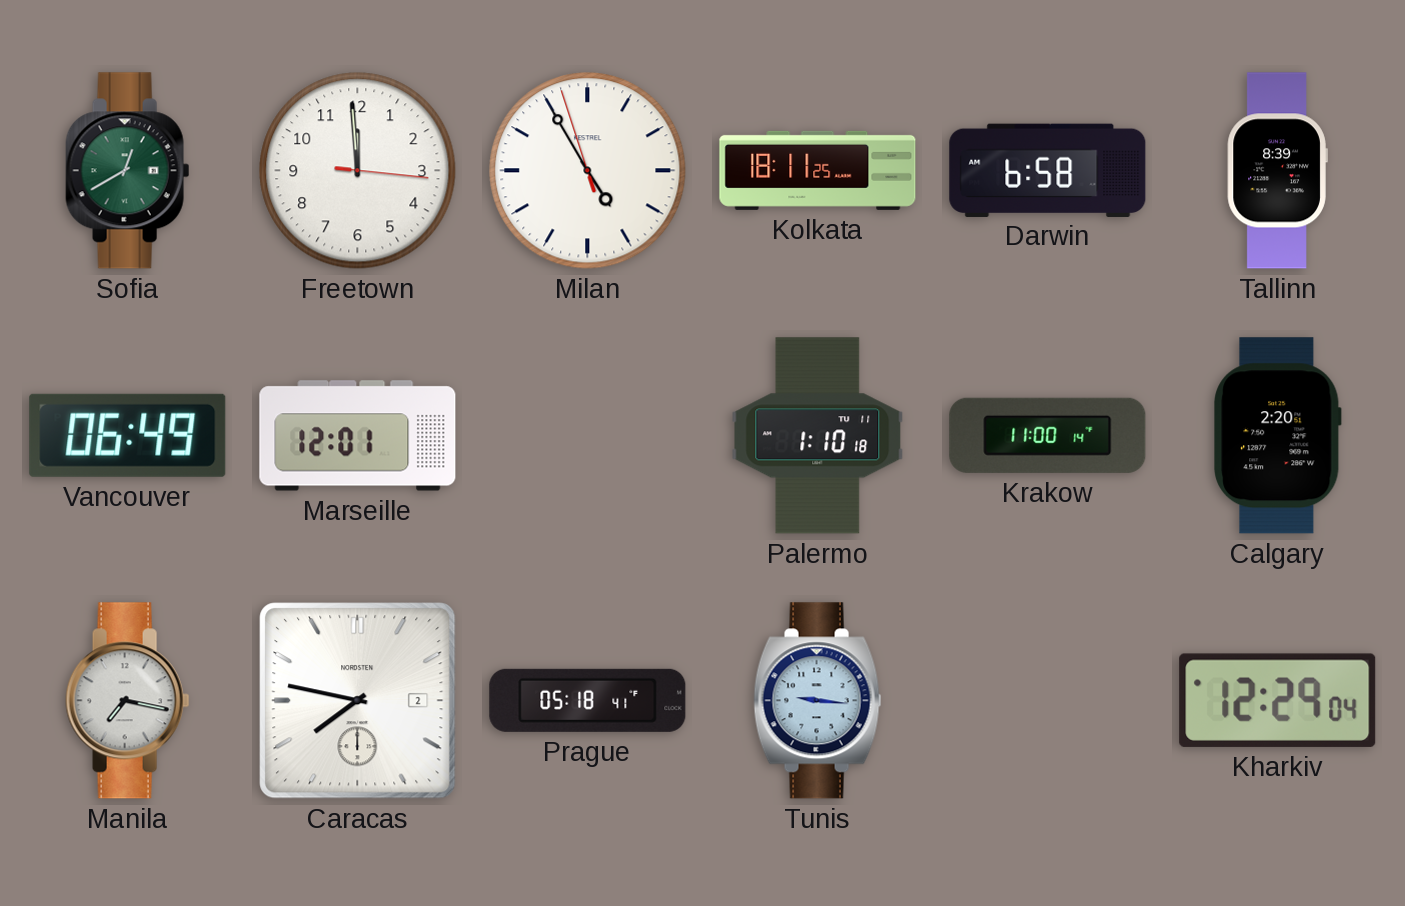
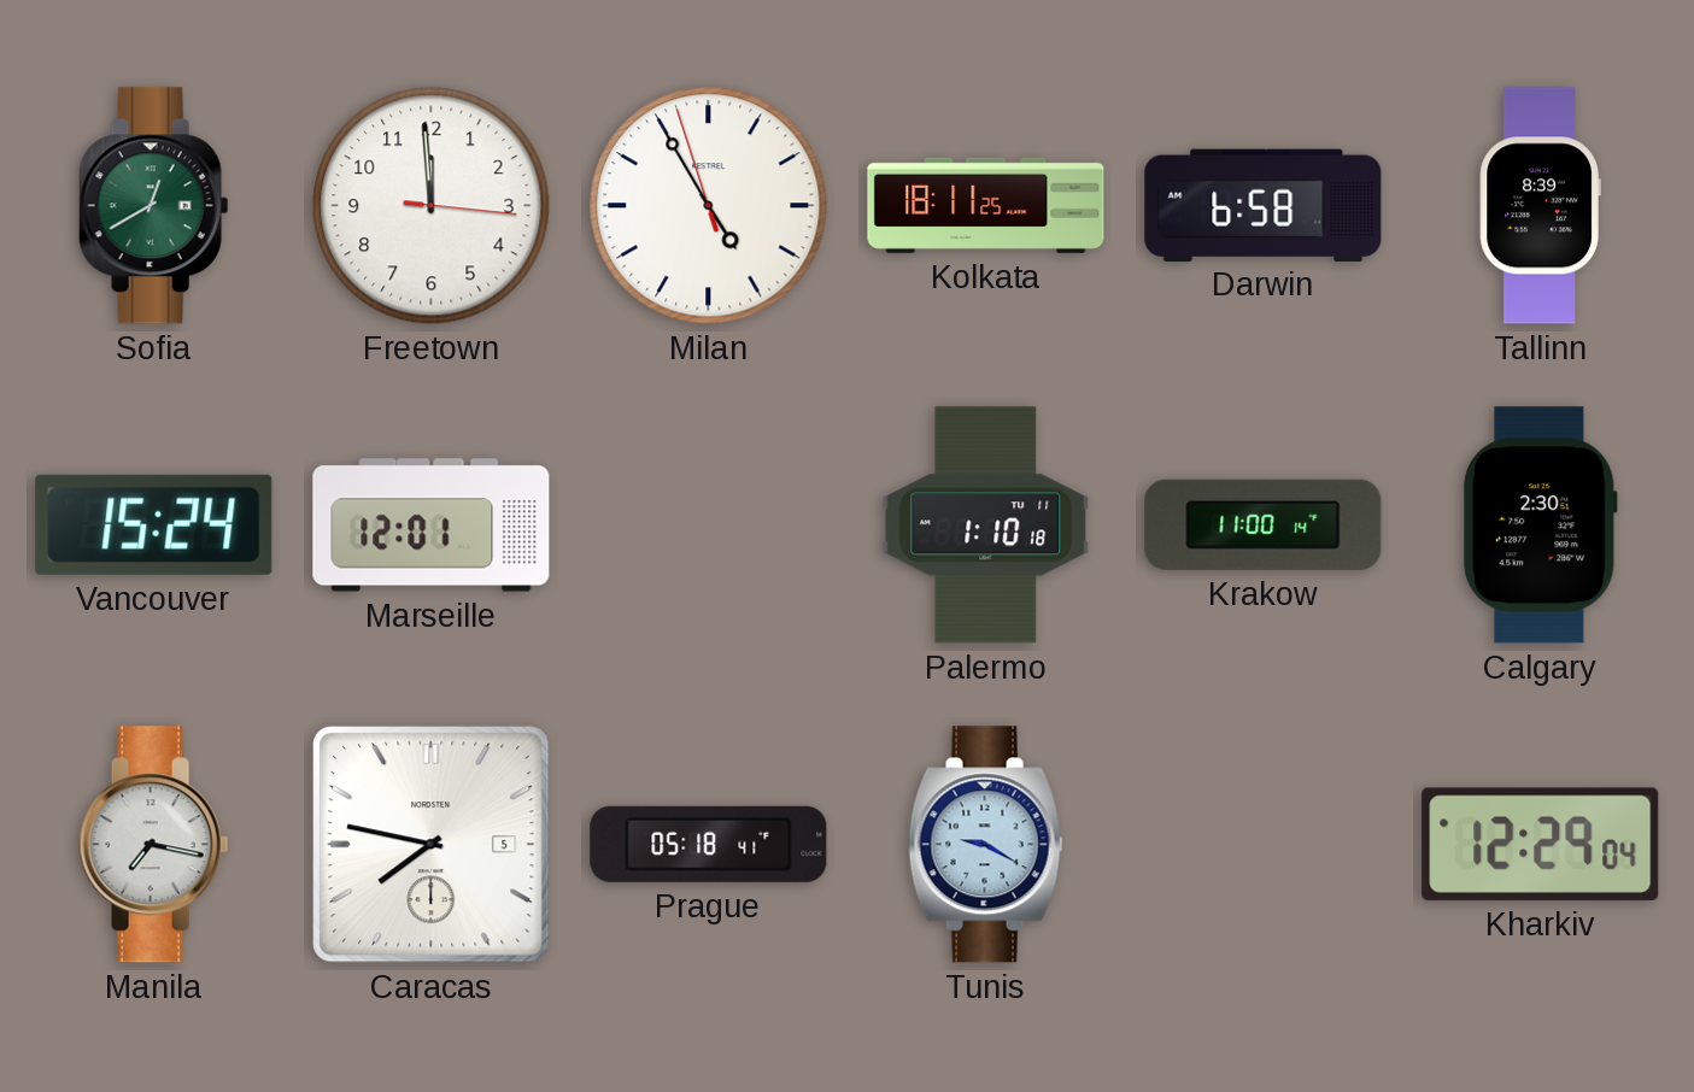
Vancouver: 06:49 -> 15:24 (154, 524)
Calgary: 2:20 -> 2:30 (1541, 526)
Caracas date: 2 -> 5 (432, 845)
Tunis: 9:16 -> 9:20 (986, 845)
